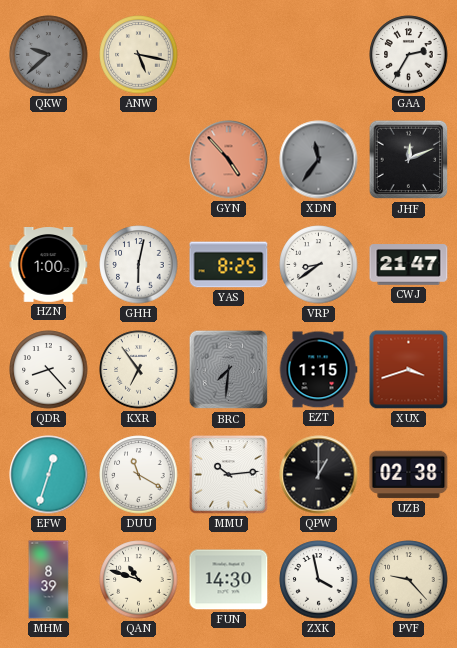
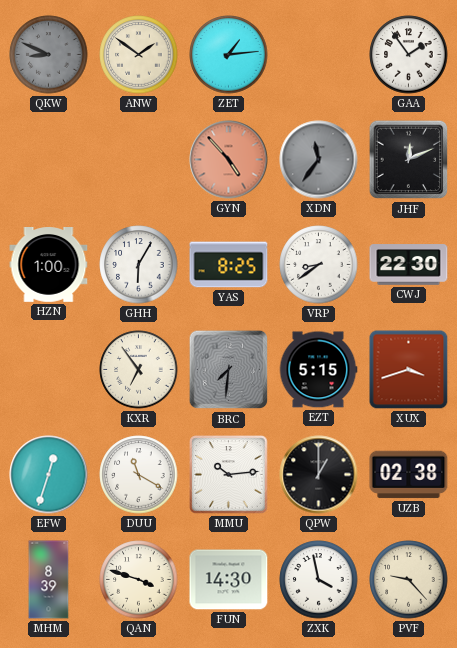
QKW: 9:38 -> 8:49 (49, 55)
ANW: 5:17 -> 1:51 (139, 55)
ZET: none -> 1:14 (229, 55)
GAA: 2:35 -> 1:54 (409, 55)
GHH: 6:02 -> 6:05 (139, 265)
CWJ: 21:47 -> 22:30 (409, 265)
QDR: 8:23 -> none (49, 370)
EZT: 1:15 -> 5:15 (318, 370)
QAN: 10:48 -> 3:48 (139, 580)
